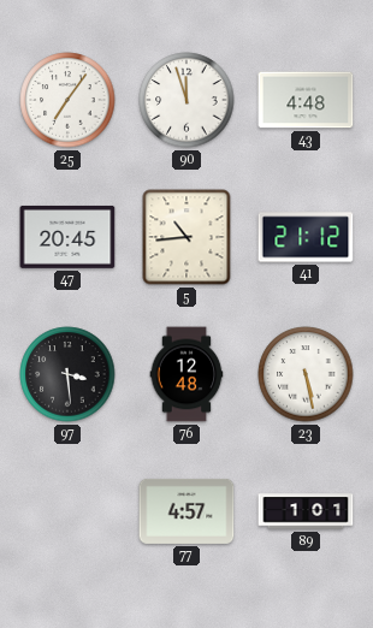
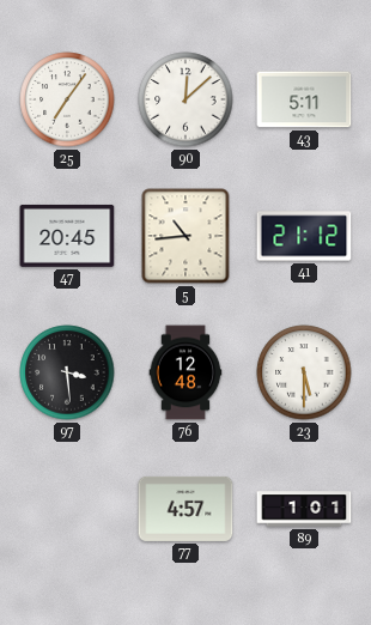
90: 11:57 -> 12:08 (185, 99)
43: 4:48 -> 5:11 (304, 99)
23: 5:28 -> 5:30 (304, 372)
